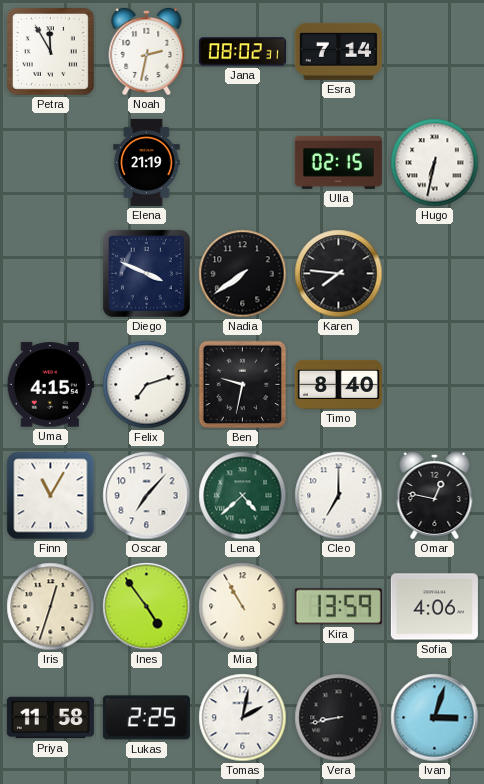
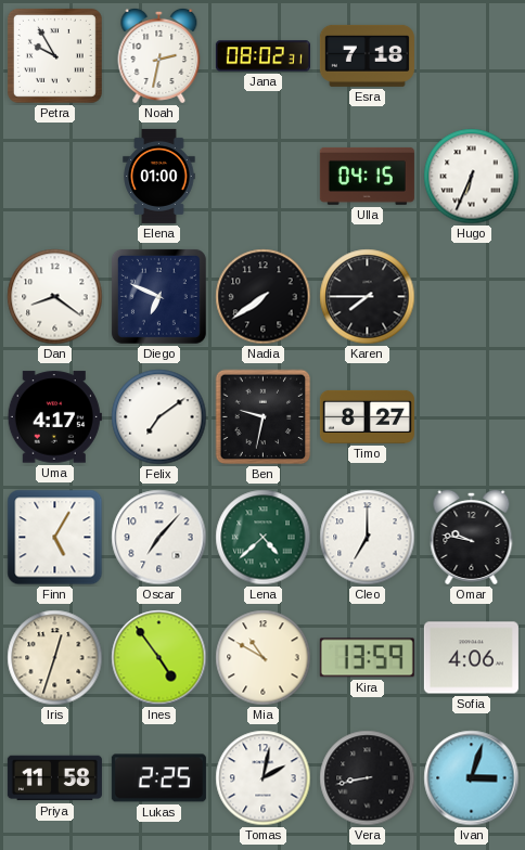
Petra: 11:55 -> 9:55 (54, 55)
Esra: 7:14 -> 7:18 (367, 55)
Elena: 21:19 -> 01:00 (159, 176)
Ulla: 02:15 -> 04:15 (367, 176)
Hugo: 6:32 -> 6:34 (472, 177)
Dan: none -> 8:21 (55, 297)
Diego: 3:49 -> 6:49 (158, 296)
Karen: 7:46 -> 7:45 (368, 297)
Uma: 4:15 -> 4:17 (54, 417)
Felix: 7:12 -> 7:09 (159, 417)
Timo: 8:40 -> 8:27 (367, 416)
Finn: 11:05 -> 5:05 (55, 538)
Omar: 12:47 -> 9:47 (472, 537)
Mia: 10:55 -> 10:50 (264, 658)
